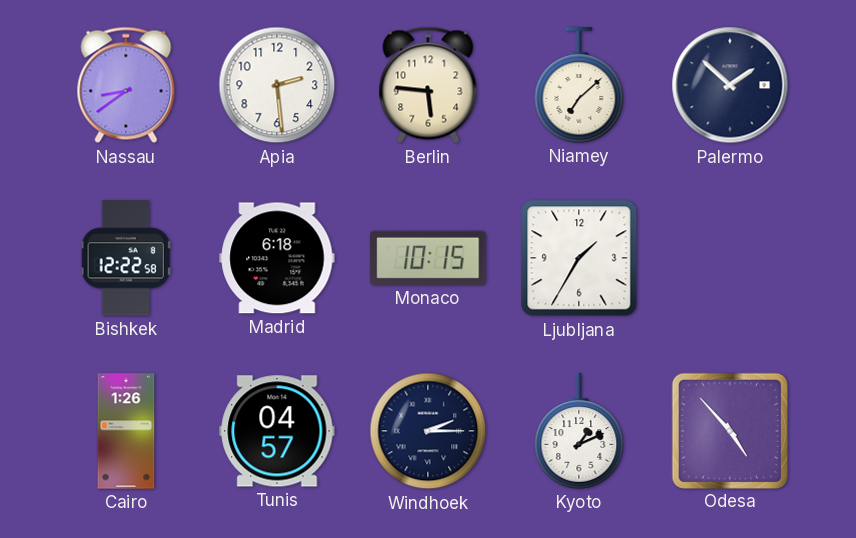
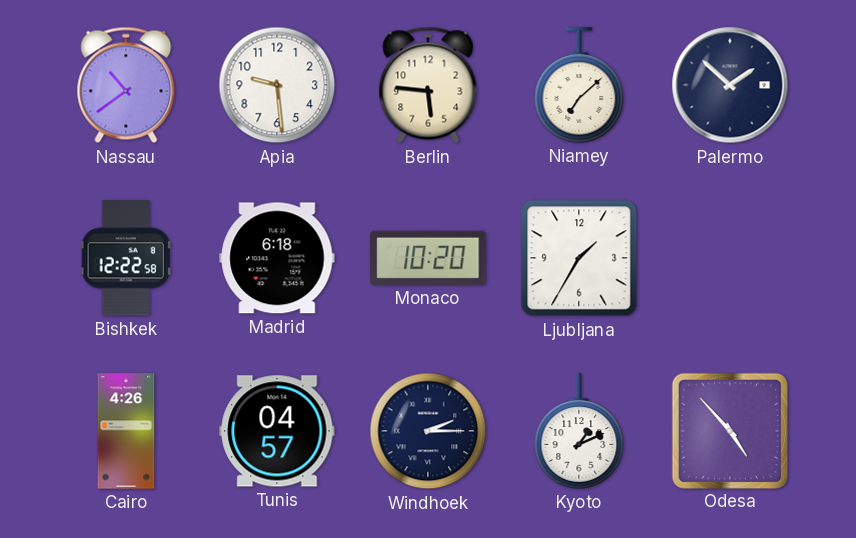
Nassau: 8:39 -> 10:39 (126, 85)
Apia: 2:29 -> 9:29 (277, 85)
Monaco: 10:15 -> 10:20 (428, 258)
Cairo: 1:26 -> 4:26 (126, 431)
